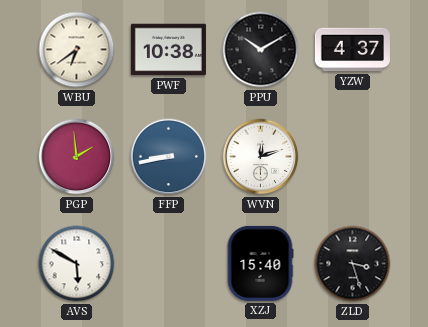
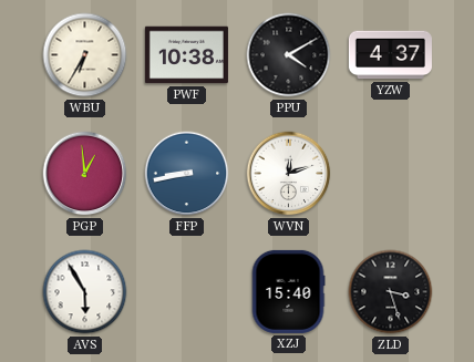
WBU: 6:39 -> 6:35 (85, 55)
PPU: 10:10 -> 4:10 (289, 55)
PGP: 1:59 -> 12:59 (85, 174)
AVS: 5:50 -> 5:55 (85, 292)
